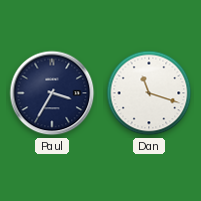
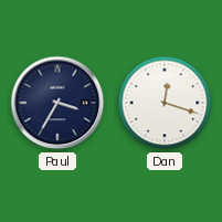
Dan: 11:18 -> 12:18 (165, 103)
